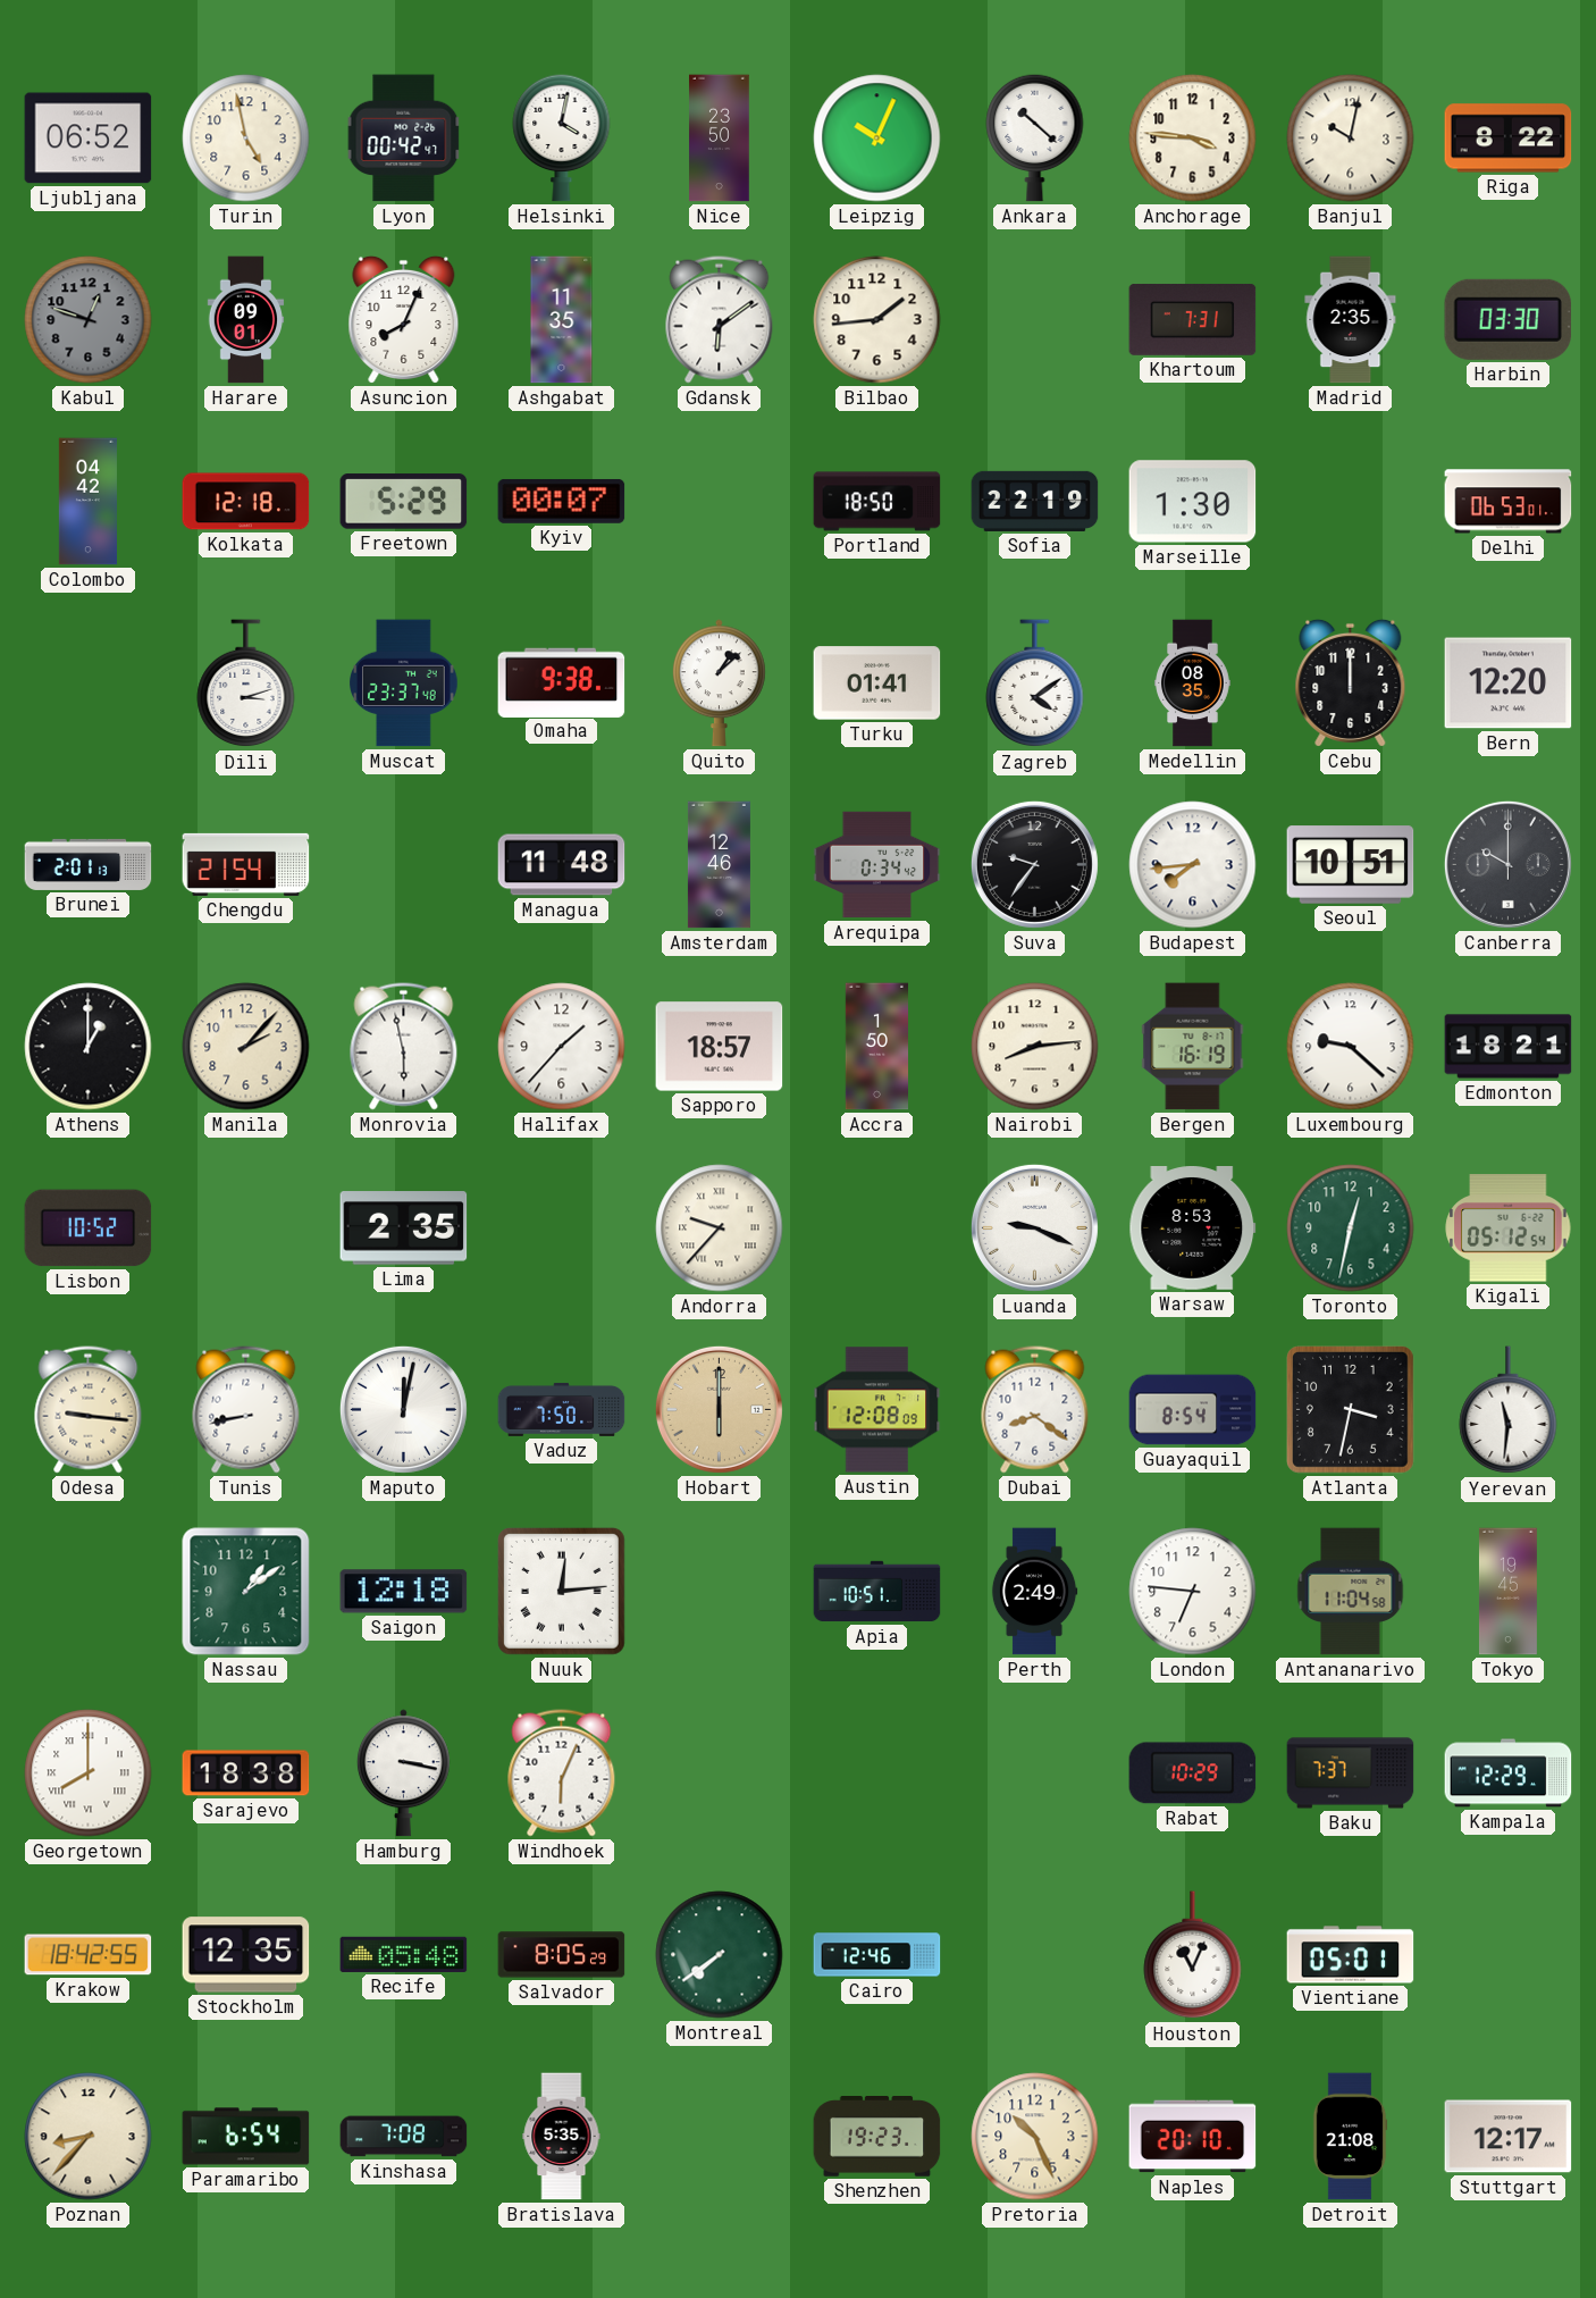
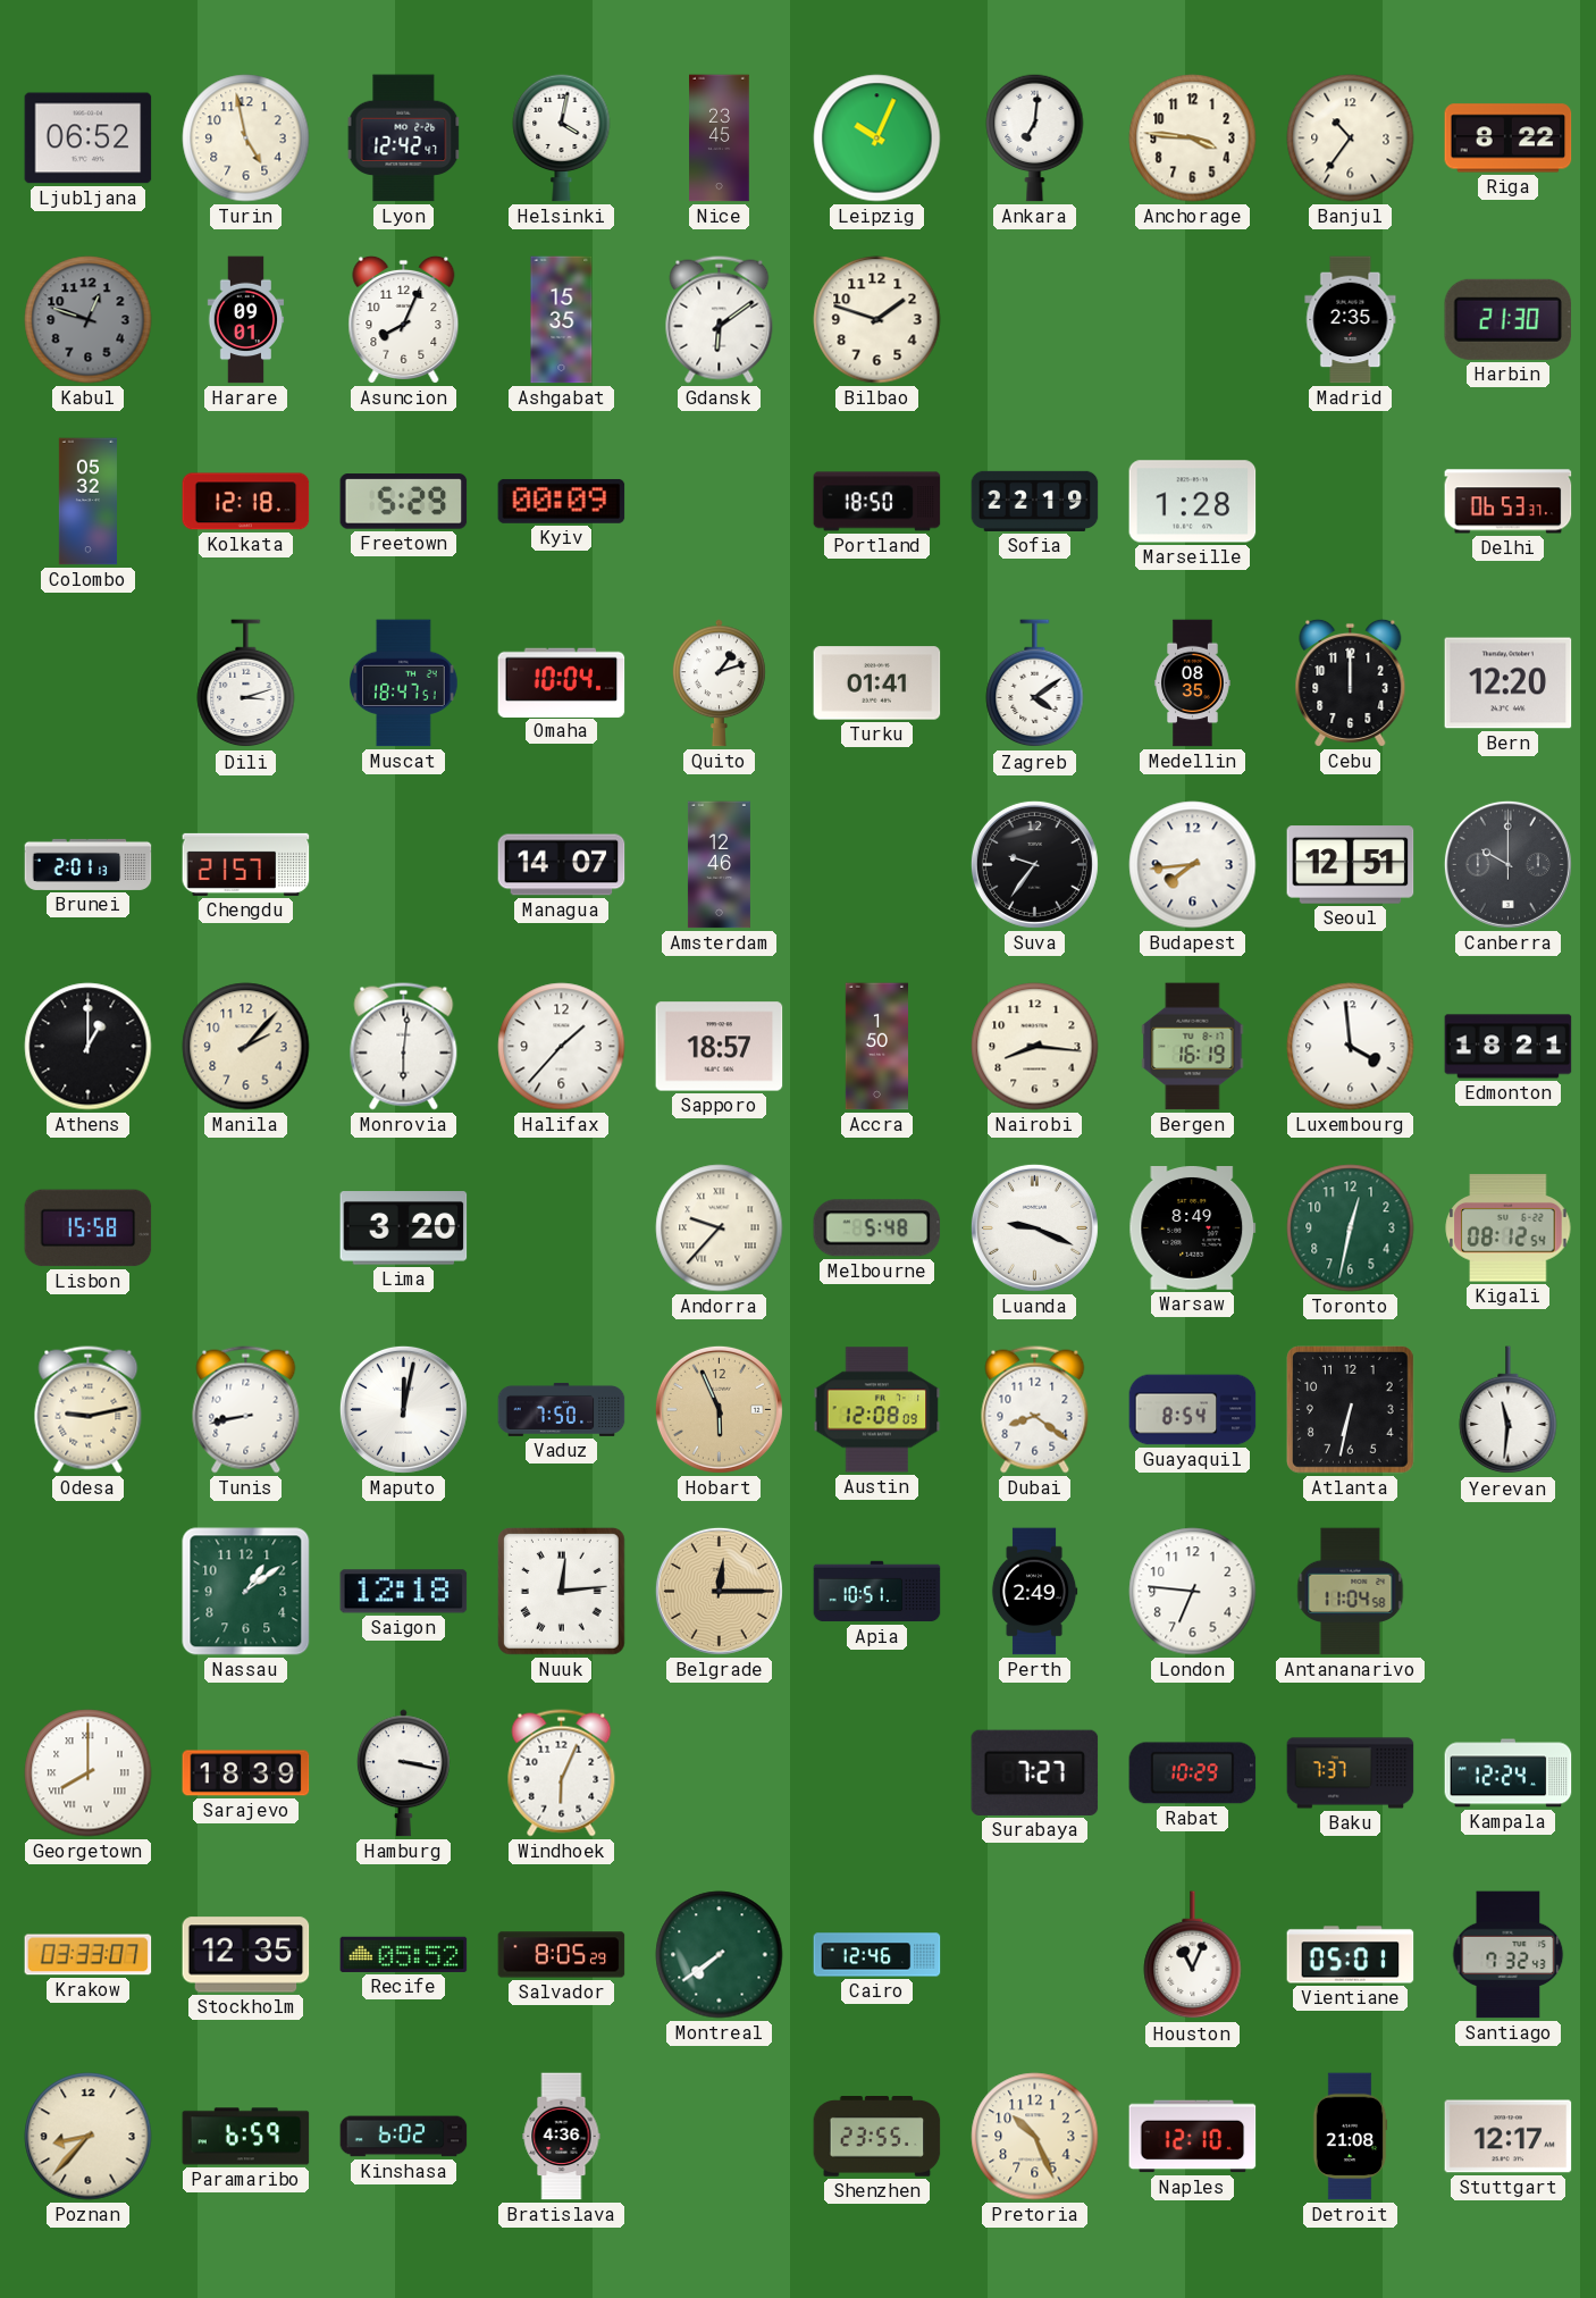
Lyon: 00:42 -> 12:42 (404, 139)
Nice: 23:50 -> 23:45 (720, 139)
Ankara: 10:22 -> 7:01 (1035, 137)
Banjul: 10:02 -> 10:36 (1351, 139)
Ashgabat: 11:35 -> 15:35 (562, 320)
Bilbao: 1:44 -> 1:48 (877, 320)
Khartoum: 7:31 -> none (1193, 319)
Harbin: 03:30 -> 21:30 (1509, 319)
Colombo: 04:42 -> 05:32 (87, 502)
Kyiv: 00:07 -> 00:09 (562, 501)
Marseille: 1:30 -> 1:28 (1193, 502)
Delhi: 06:53:01 -> 06:53:37 (1509, 502)
Muscat: 23:37 -> 18:47 (404, 683)
Omaha: 9:38 -> 10:04 (562, 682)
Quito: 1:08 -> 1:12 (719, 683)
Chengdu: 21:54 -> 21:57 (246, 864)
Managua: 11:48 -> 14:07 (562, 865)
Arequipa: 0:34 -> none (877, 865)
Seoul: 10:51 -> 12:51 (1351, 865)
Monrovia: 5:58 -> 6:01 (404, 1047)
Nairobi: 8:14 -> 8:16 (1035, 1047)
Luxembourg: 9:22 -> 3:59 (1351, 1047)
Lisbon: 10:52 -> 15:58 (89, 1228)
Lima: 2:35 -> 3:20 (404, 1228)
Melbourne: none -> 5:48 (877, 1228)
Warsaw: 8:53 -> 8:49 (1193, 1228)
Kigali: 05:12 -> 08:12 (1509, 1228)
Odesa: 9:16 -> 9:13 (89, 1410)
Hobart: 6:00 -> 5:56 (719, 1409)
Atlanta: 3:32 -> 6:32 (1351, 1410)
Belgrade: none -> 12:15 (719, 1591)
Tokyo: 19:45 -> none (1507, 1592)
Sarajevo: 18:38 -> 18:39 (246, 1773)
Surabaya: none -> 7:27 (1035, 1772)
Kampala: 12:29 -> 12:24 (1509, 1773)
Krakow: 18:42 -> 03:33 (89, 1955)
Recife: 05:48 -> 05:52 (404, 1954)
Santiago: none -> 7:32 (1509, 1955)
Paramaribo: 6:54 -> 6:59 (246, 2137)
Kinshasa: 7:08 -> 6:02 (404, 2137)
Bratislava: 5:35 -> 4:36 (562, 2137)
Shenzhen: 19:23 -> 23:55 (877, 2137)
Naples: 20:10 -> 12:10 (1193, 2137)
